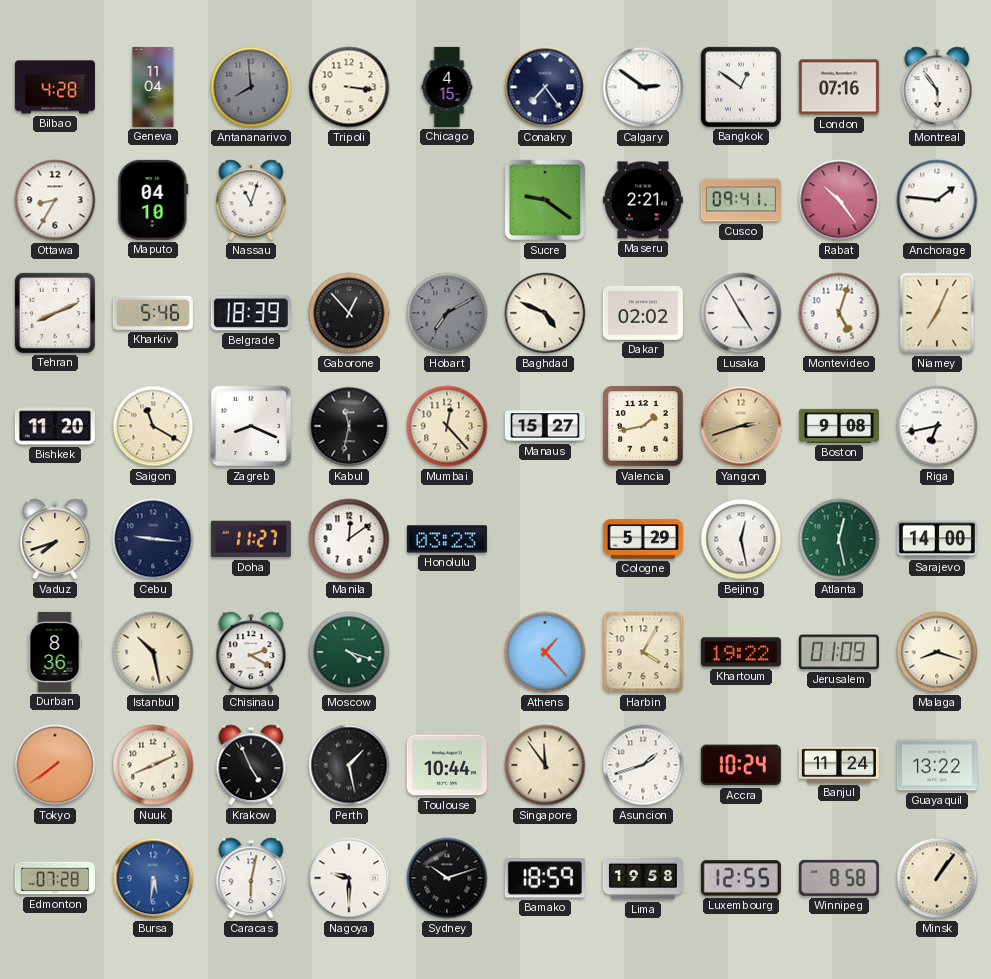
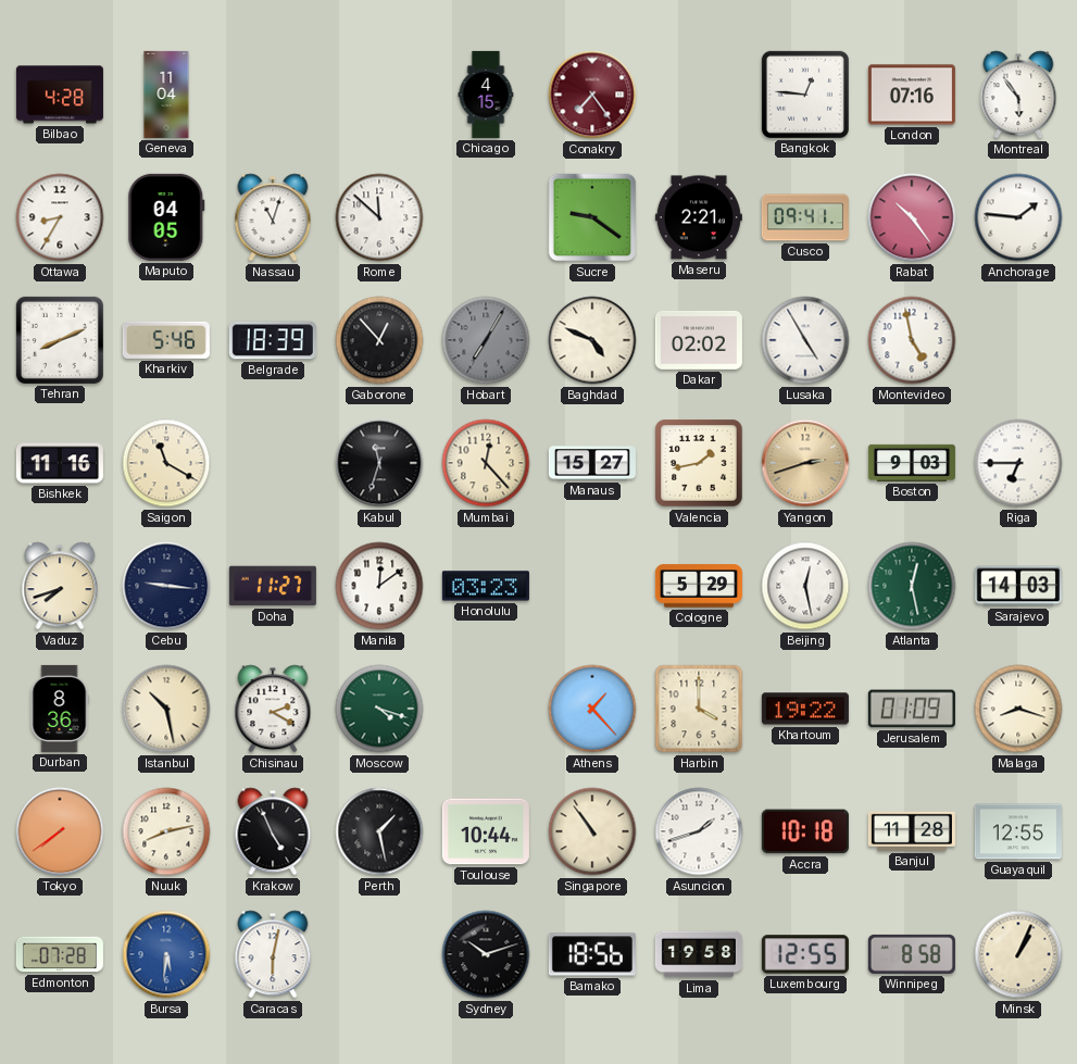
Antananarivo: 7:59 -> none (251, 87)
Tripoli: 3:16 -> none (349, 87)
Conakry dial: navy -> burgundy (592, 95)
Calgary: 2:51 -> none (643, 87)
Bangkok: 12:51 -> 12:46 (805, 95)
Maputo: 04:10 -> 04:05 (166, 217)
Rome: none -> 11:52 (379, 217)
Hobart: 7:10 -> 7:05 (486, 340)
Montevideo: 5:03 -> 4:58 (912, 340)
Niamey: 7:04 -> none (937, 313)
Bishkek: 11:20 -> 11:16 (60, 463)
Zagreb: 8:19 -> none (251, 426)
Kabul: 11:32 -> 11:33 (379, 463)
Boston: 9:08 -> 9:03 (912, 463)
Riga: 6:43 -> 6:45 (1018, 463)
Sarajevo: 14:00 -> 14:03 (1018, 586)
Harbin: 4:05 -> 4:00 (699, 709)
Nuuk: 8:11 -> 8:13 (166, 831)
Singapore: 11:54 -> 10:54 (592, 831)
Accra: 10:24 -> 10:18 (805, 831)
Banjul: 11:24 -> 11:28 (912, 831)
Guayaquil: 13:22 -> 12:55 (1018, 831)
Nagoya: 9:30 -> none (349, 878)
Bamako: 18:59 -> 18:56 (592, 954)
Minsk: 1:06 -> 1:04 (1018, 954)
